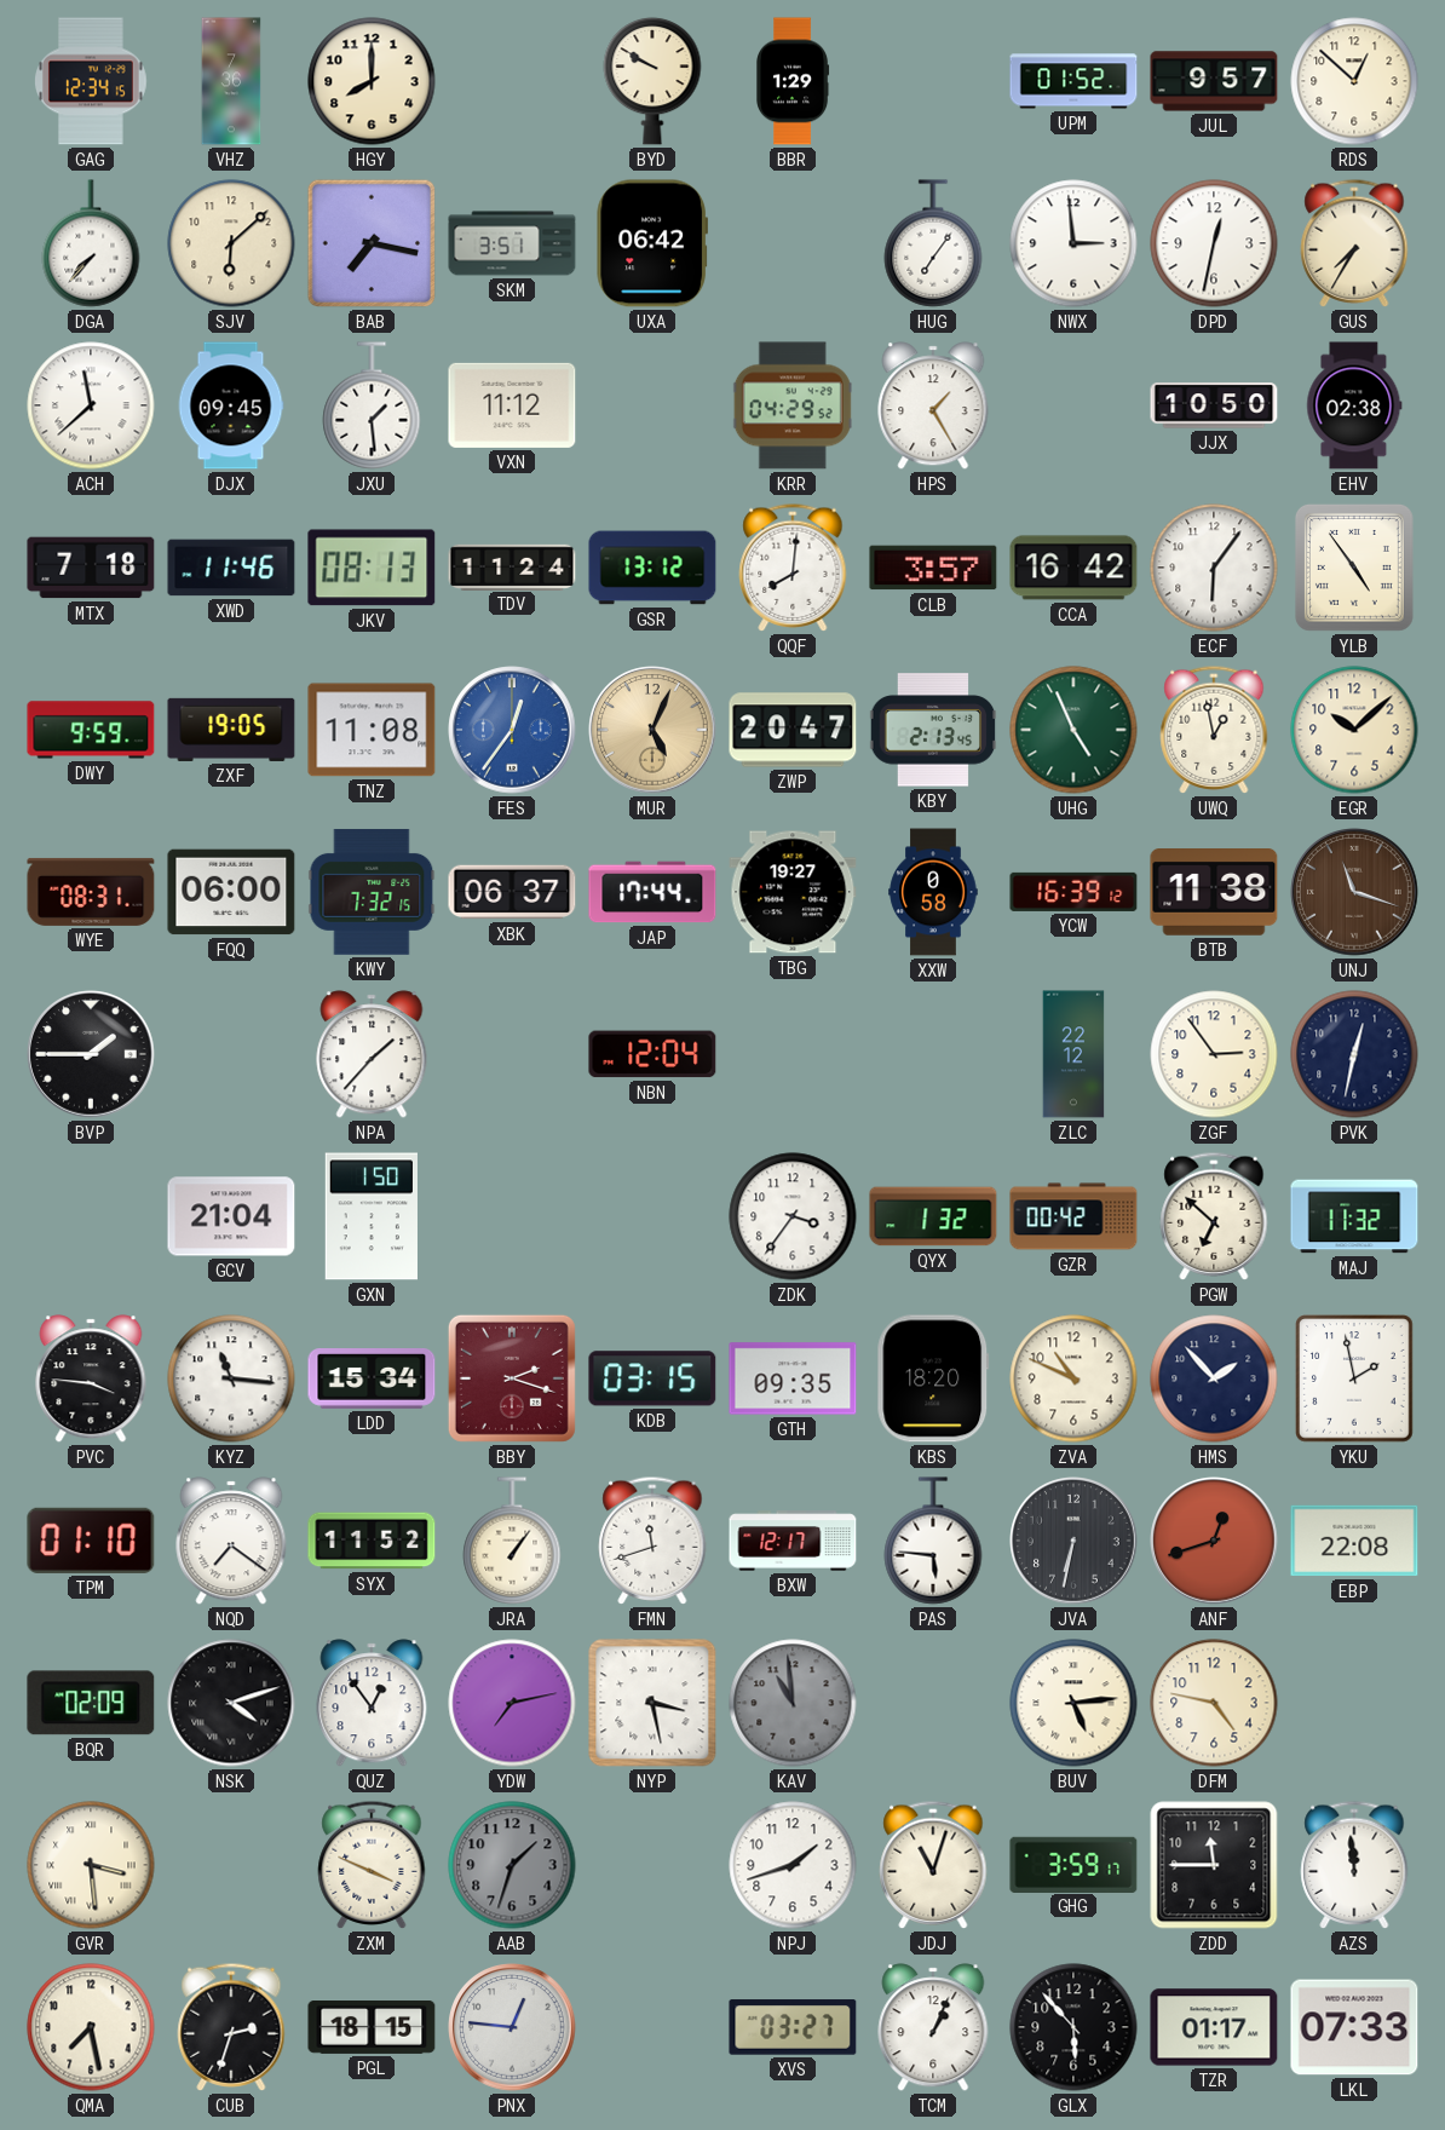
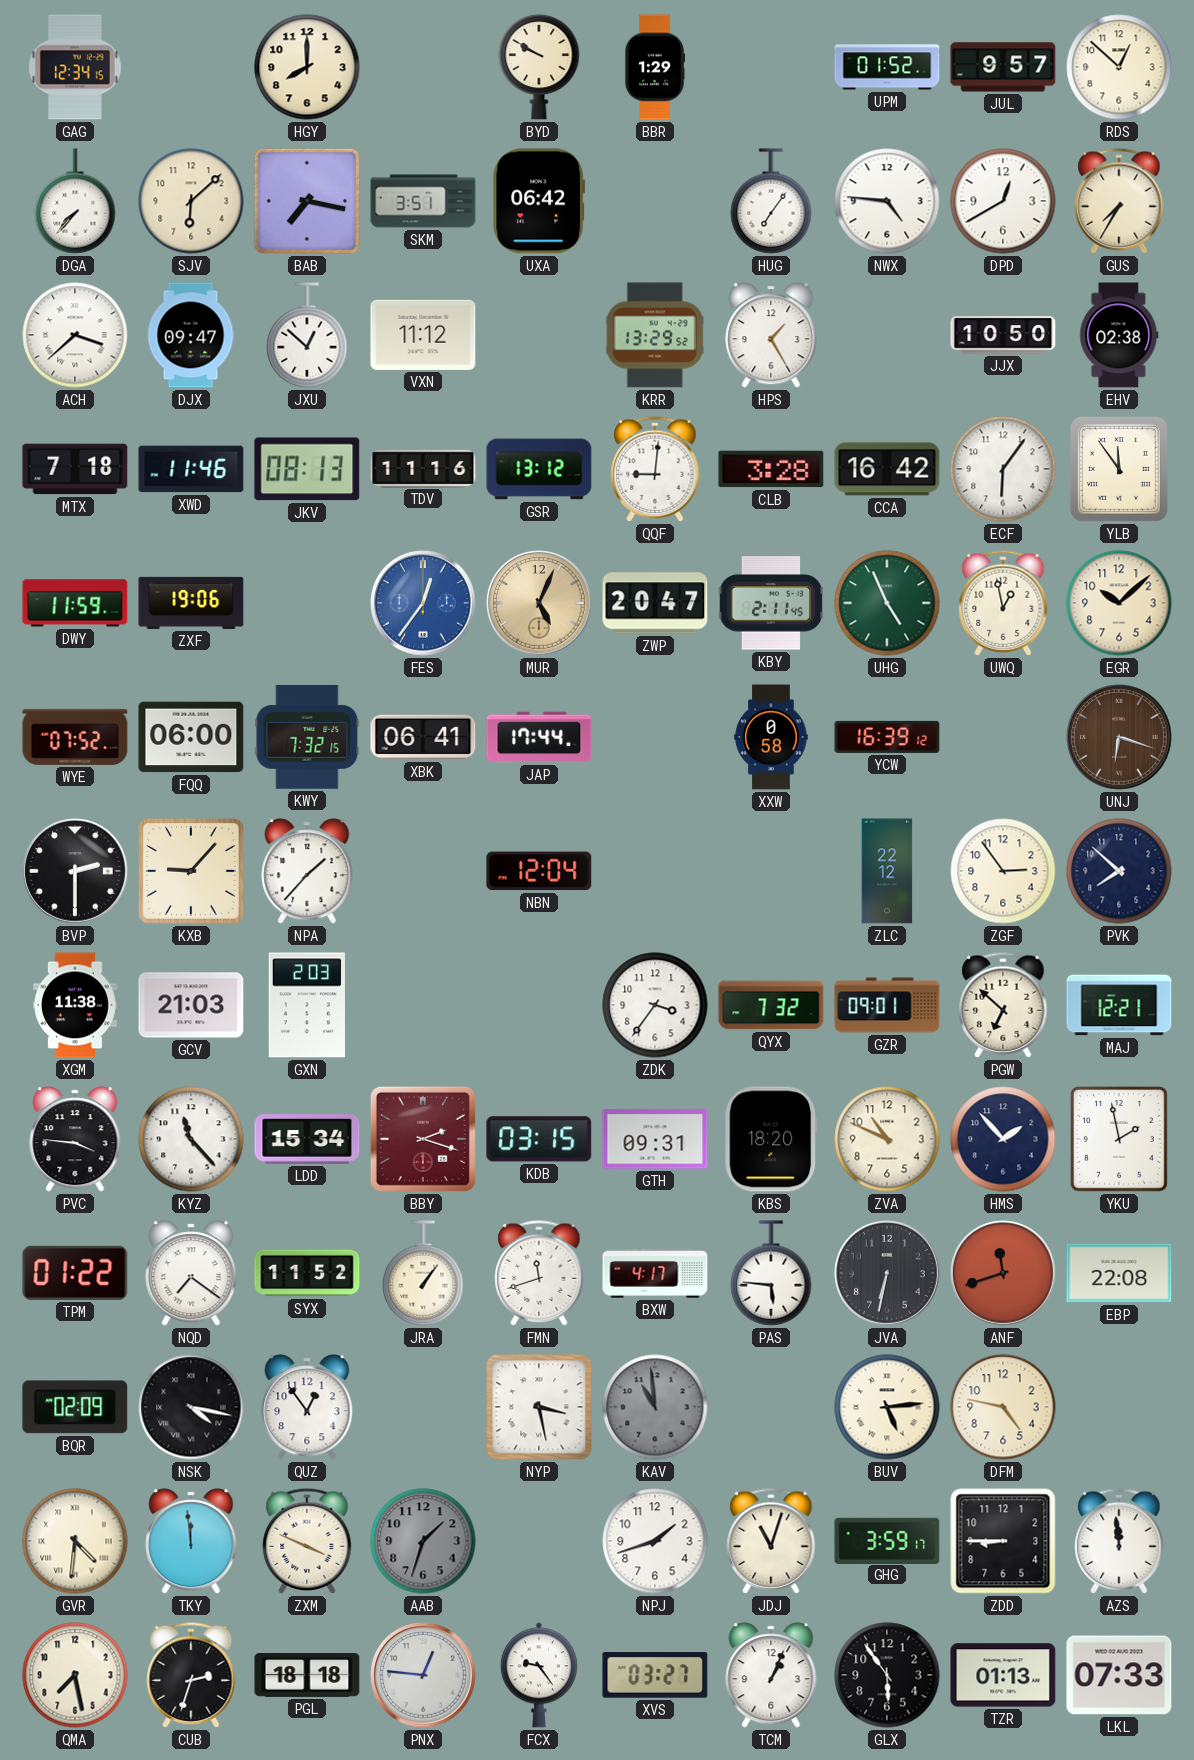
VHZ: 7:36 -> none (231, 81)
NWX: 2:59 -> 4:46 (887, 201)
DPD: 12:32 -> 12:40 (1003, 201)
ACH: 11:38 -> 3:38 (75, 335)
DJX: 09:45 -> 09:47 (191, 335)
JXU: 1:29 -> 12:52 (307, 335)
KRR: 04:29 -> 13:29 (655, 335)
TDV: 11:24 -> 11:16 (423, 468)
QQF: 8:01 -> 9:01 (655, 469)
CLB: 3:57 -> 3:28 (771, 469)
YLB: 4:54 -> 11:54 (1119, 469)
DWY: 9:59 -> 11:59 (75, 603)
ZXF: 19:05 -> 19:06 (191, 603)
TNZ: 11:08 -> none (372, 730)
KBY: 2:13 -> 2:11 (771, 603)
WYE: 08:31 -> 07:52 (75, 737)
XBK: 06:37 -> 06:41 (423, 737)
TBG: 19:27 -> none (793, 892)
BTB: 11:38 -> none (1214, 893)
UNJ: 11:18 -> 6:18 (1119, 737)
BVP: 1:45 -> 2:30 (75, 871)
KXB: none -> 9:07 (191, 871)
PVK: 12:32 -> 7:52 (1119, 871)
XGM: none -> 11:38 (75, 1005)
GCV: 21:04 -> 21:03 (191, 1005)
GXN: 1:50 -> 2:03 (307, 1005)
QYX: 1:32 -> 7:32 (771, 1005)
GZR: 00:42 -> 09:01 (887, 1005)
MAJ: 11:32 -> 12:21 (1119, 1005)
KYZ: 11:16 -> 11:23 (191, 1139)
GTH: 09:35 -> 09:31 (655, 1139)
TPM: 01:10 -> 01:22 (75, 1273)
BXW: 12:17 -> 4:17 (655, 1273)
ANF: 12:42 -> 11:42 (1003, 1273)
NSK: 4:12 -> 4:17 (191, 1407)
YDW: 7:13 -> none (512, 1703)
GVR: 3:29 -> 4:31 (75, 1541)
TKY: none -> 11:59 (191, 1541)
ZDD: 11:45 -> 8:45 (1003, 1541)
PGL: 18:15 -> 18:18 (307, 1676)
FCX: none -> 9:24 (539, 1675)
GLX: 5:53 -> 5:54 (887, 1675)
TZR: 01:17 -> 01:13 (1003, 1675)
